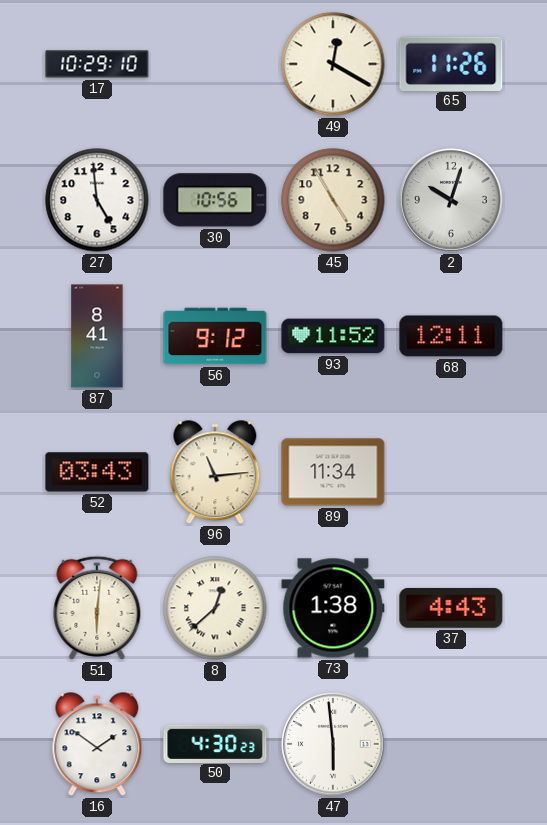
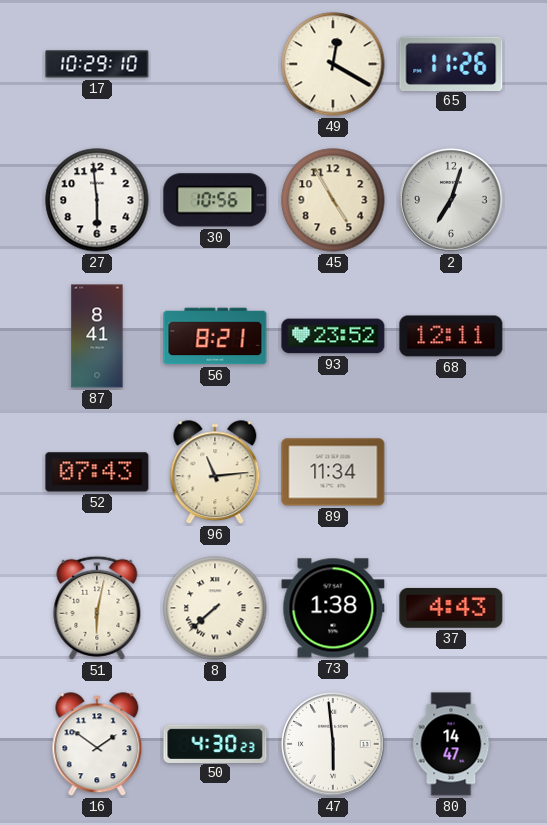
27: 4:59 -> 5:59 (97, 200)
2: 10:03 -> 7:03 (451, 200)
56: 9:12 -> 8:21 (215, 336)
93: 11:52 -> 23:52 (333, 336)
52: 03:43 -> 07:43 (97, 472)
51: 6:01 -> 6:02 (97, 608)
8: 12:38 -> 7:38 (215, 608)
80: none -> 14:47 (451, 744)
